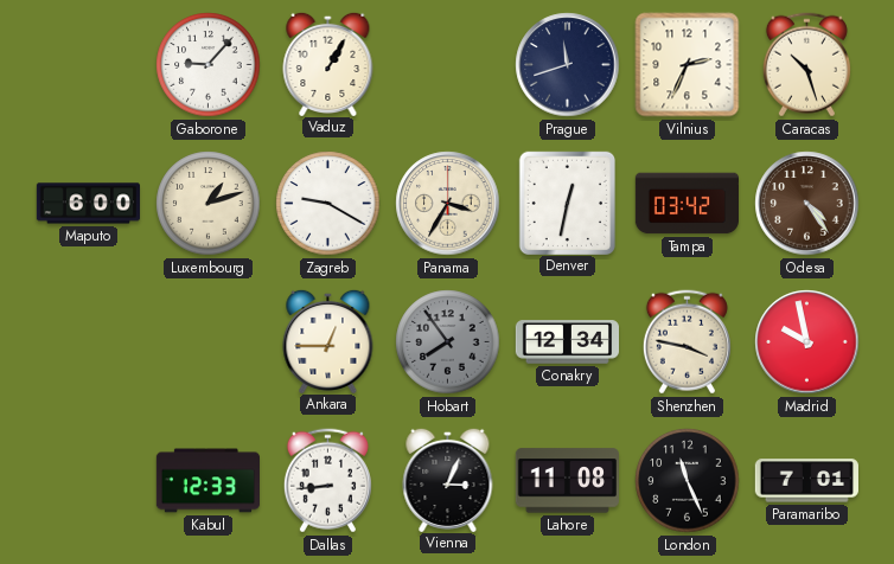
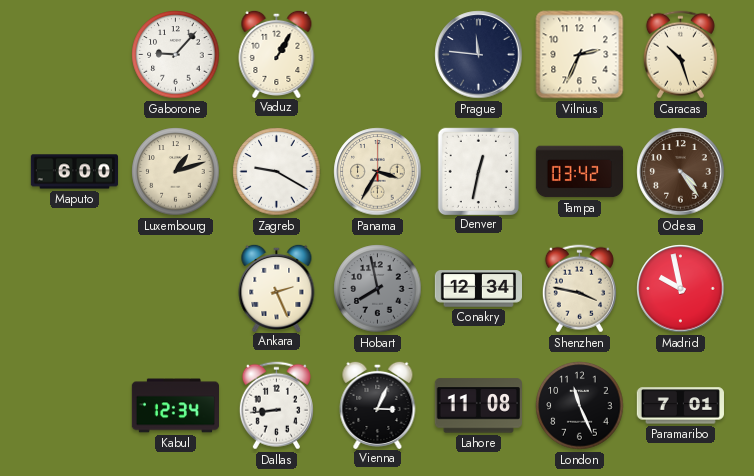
Prague: 11:42 -> 11:46 (479, 55)
Ankara: 12:45 -> 2:26 (277, 287)
Hobart: 7:54 -> 7:58 (378, 289)
Kabul: 12:33 -> 12:34 (175, 406)
